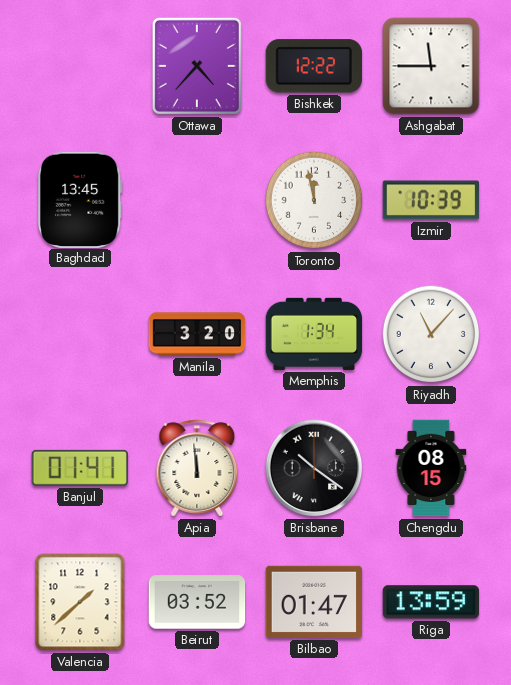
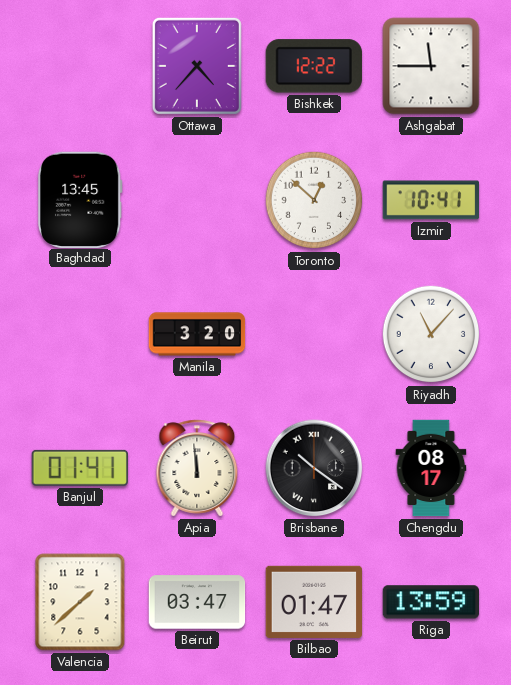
Toronto: 11:58 -> 12:52 (314, 200)
Izmir: 10:39 -> 10:41 (430, 200)
Memphis: 1:34 -> none (314, 334)
Chengdu: 08:15 -> 08:17 (431, 468)
Beirut: 03:52 -> 03:47 (197, 602)
